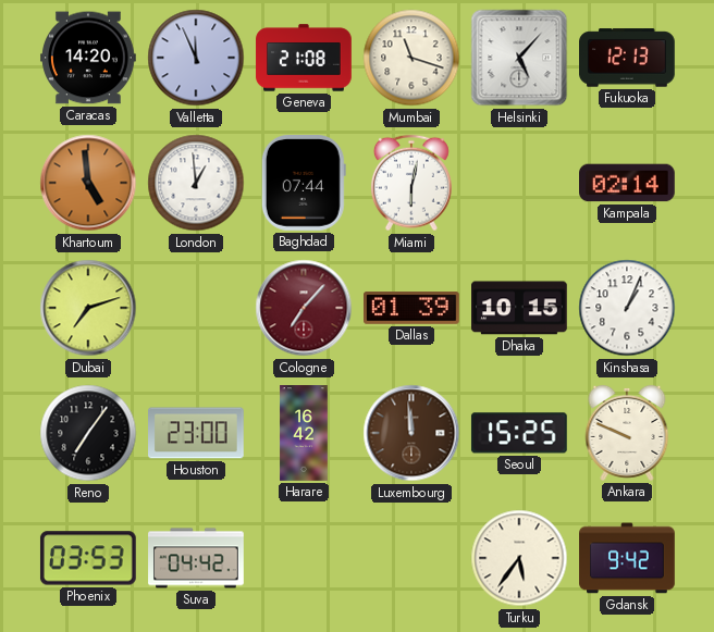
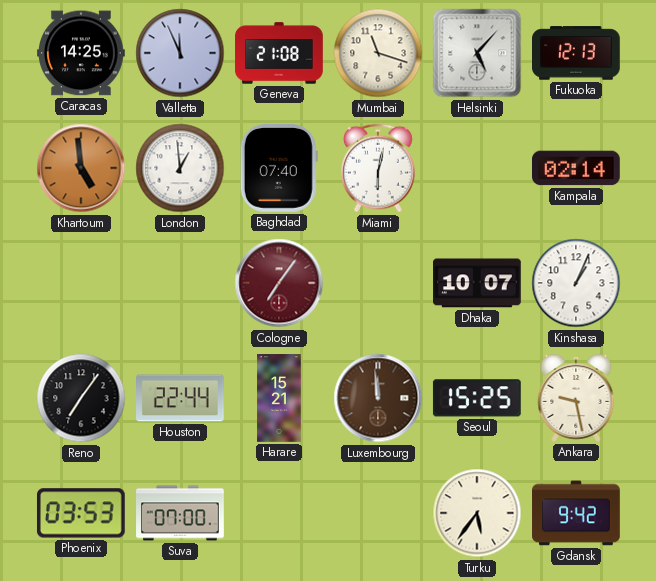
Caracas: 14:20 -> 14:25 (82, 53)
Baghdad: 07:44 -> 07:40 (279, 169)
Dubai: 7:12 -> none (88, 308)
Cologne: 7:07 -> 7:06 (279, 283)
Dallas: 01:39 -> none (413, 308)
Dhaka: 10:15 -> 10:07 (478, 283)
Houston: 23:00 -> 22:44 (181, 398)
Harare: 16:42 -> 15:21 (279, 398)
Ankara: 9:49 -> 9:28 (576, 398)
Suva: 04:42 -> 07:00 (180, 513)
